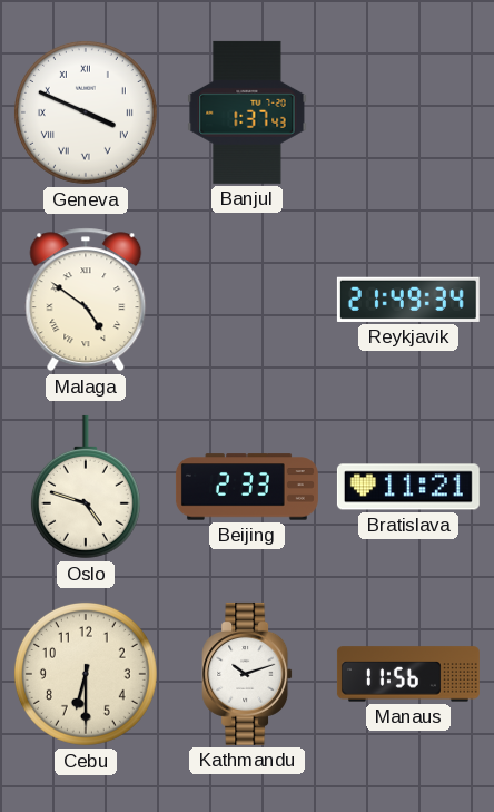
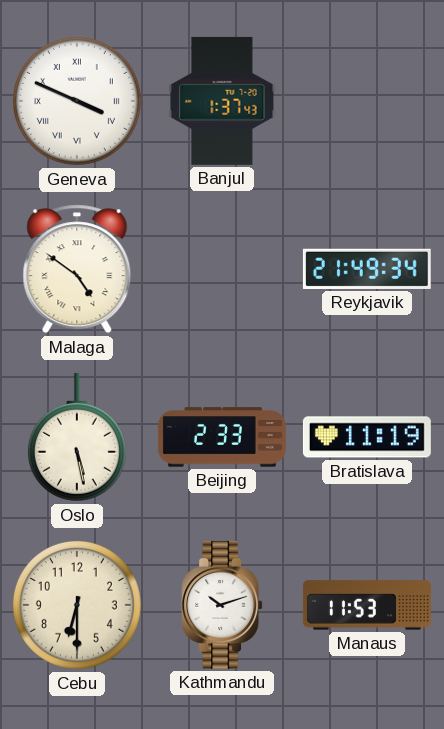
Oslo: 4:48 -> 5:28 (77, 437)
Bratislava: 11:21 -> 11:19 (367, 437)
Manaus: 11:56 -> 11:53 (367, 605)
